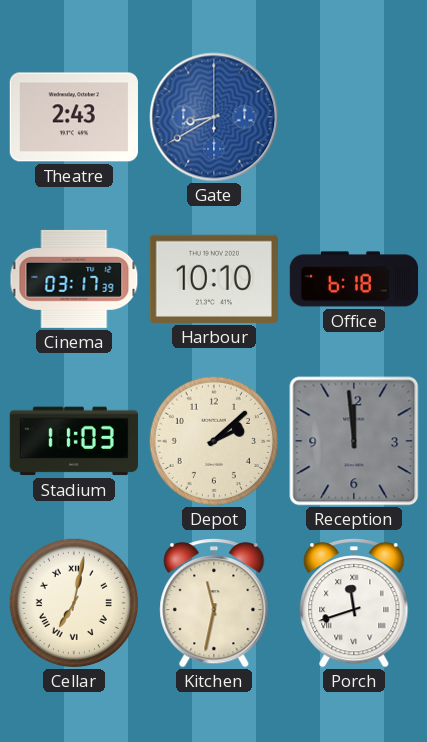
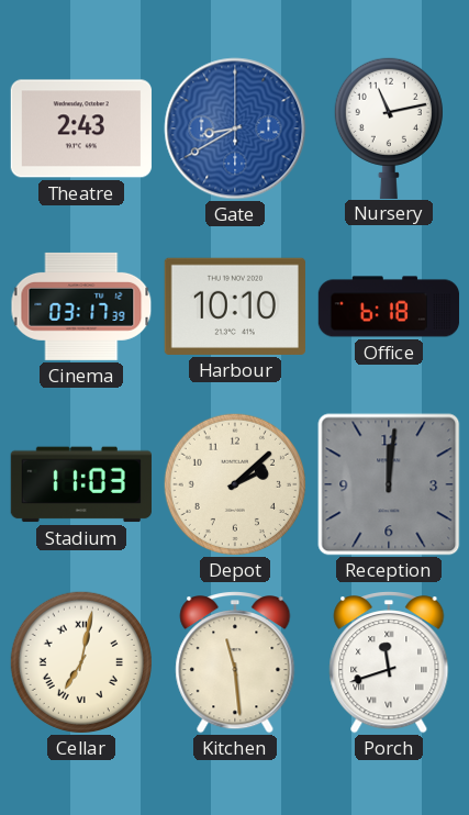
Nursery: none -> 11:13 (389, 127)
Reception: 11:59 -> 12:01 (389, 484)
Kitchen: 11:32 -> 11:29 (235, 662)
